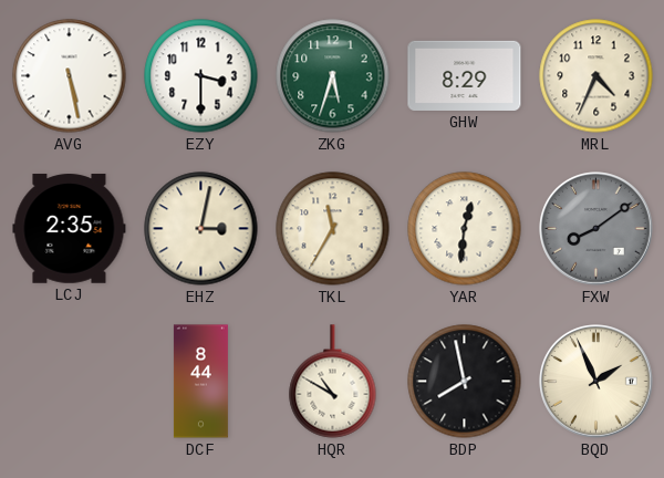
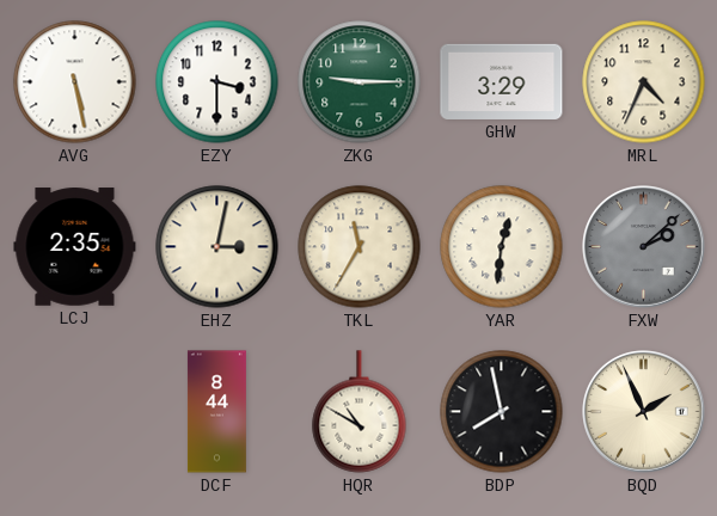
ZKG: 5:33 -> 9:15 (360, 82)
GHW: 8:29 -> 3:29 (502, 81)
FXW: 8:09 -> 2:08 (644, 247)
